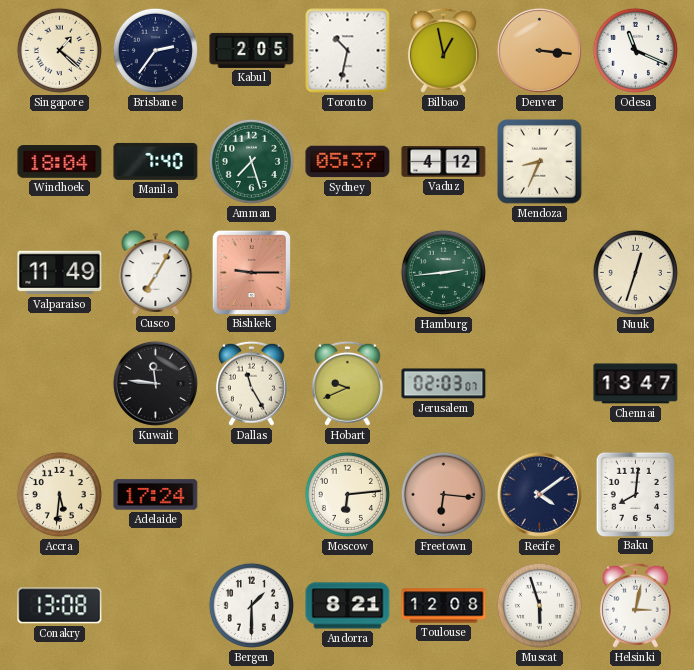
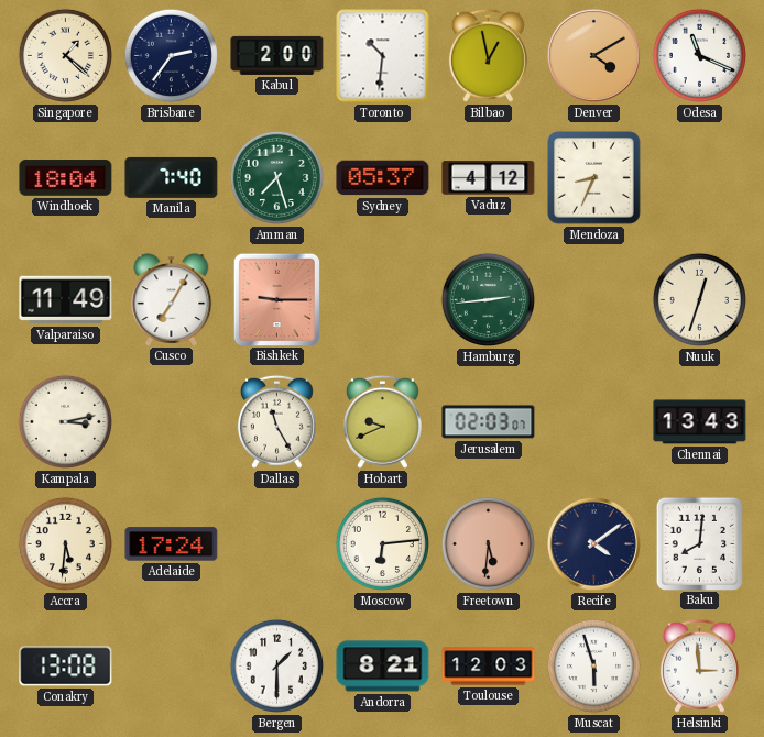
Kabul: 2:05 -> 2:00 (277, 55)
Toronto: 10:32 -> 10:31 (383, 56)
Denver: 3:16 -> 4:10 (593, 55)
Kampala: none -> 3:13 (65, 421)
Kuwait: 11:46 -> none (155, 383)
Chennai: 13:47 -> 13:43 (700, 422)
Freetown: 6:16 -> 5:31 (488, 543)
Toulouse: 12:08 -> 12:03 (489, 667)
Helsinki: 3:02 -> 2:59 (699, 665)
